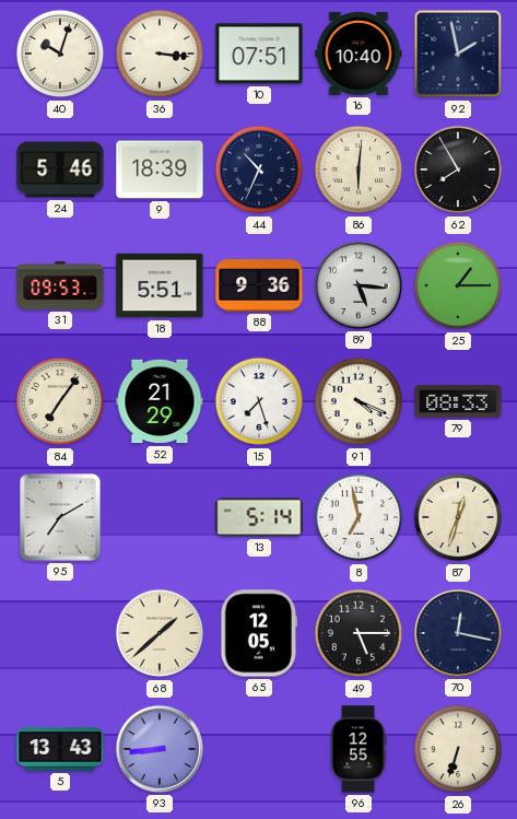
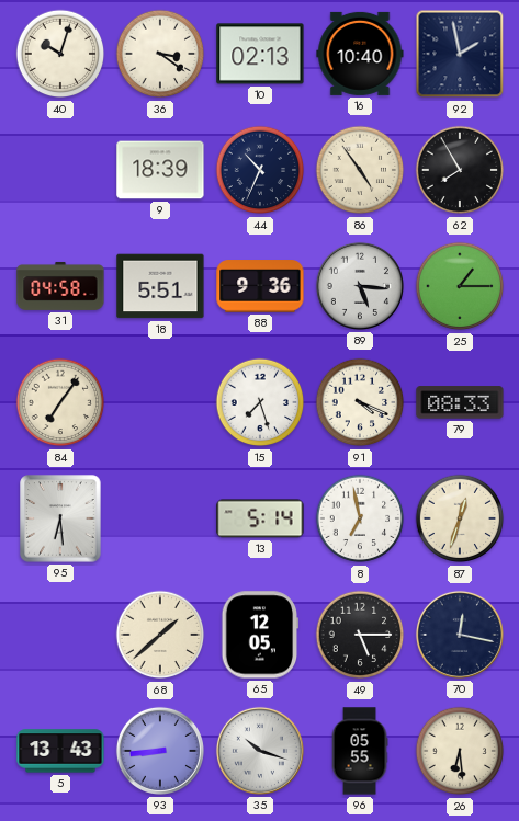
36: 3:16 -> 3:21 (160, 54)
10: 07:51 -> 02:13 (260, 54)
24: 5:46 -> none (60, 169)
86: 6:01 -> 4:54 (360, 170)
31: 09:53 -> 04:58 (60, 286)
52: 21:29 -> none (160, 401)
95: 7:10 -> 6:29 (60, 518)
35: none -> 10:18 (260, 751)
96: 12:55 -> 05:55 (360, 751)
26: 6:33 -> 6:29 (460, 751)
